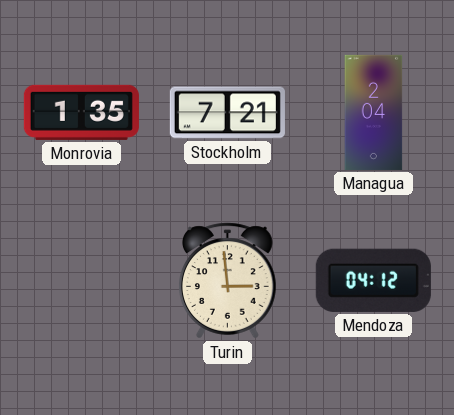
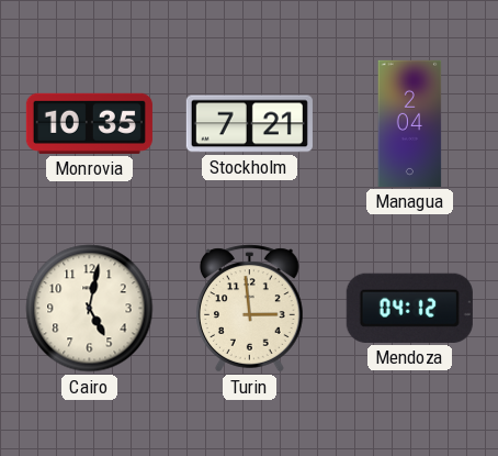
Monrovia: 1:35 -> 10:35 (89, 123)
Cairo: none -> 5:02 (90, 309)
